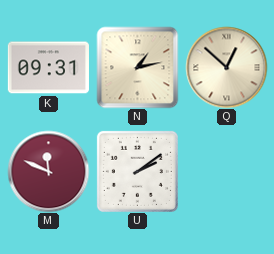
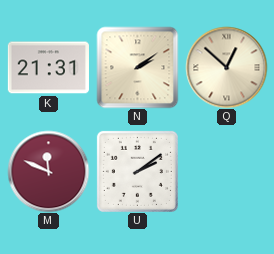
K: 09:31 -> 21:31 (48, 68)
N: 1:13 -> 2:09 (137, 67)
